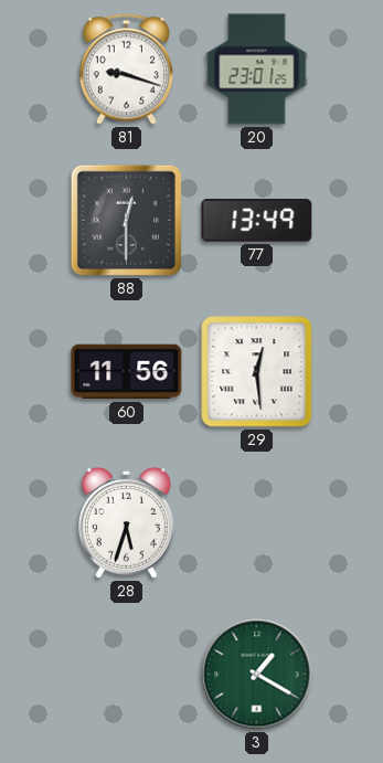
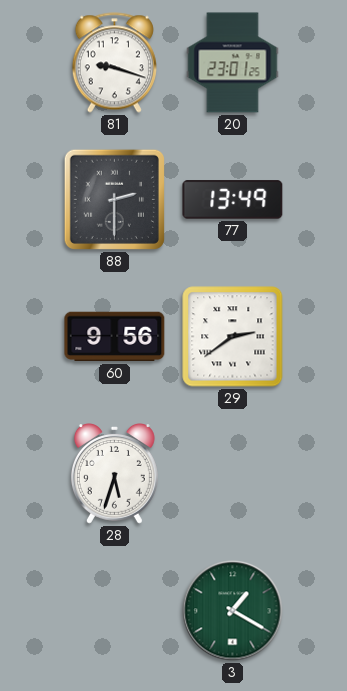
88: 12:30 -> 2:30 (114, 199)
60: 11:56 -> 9:56 (115, 337)
29: 12:29 -> 2:39 (233, 337)
